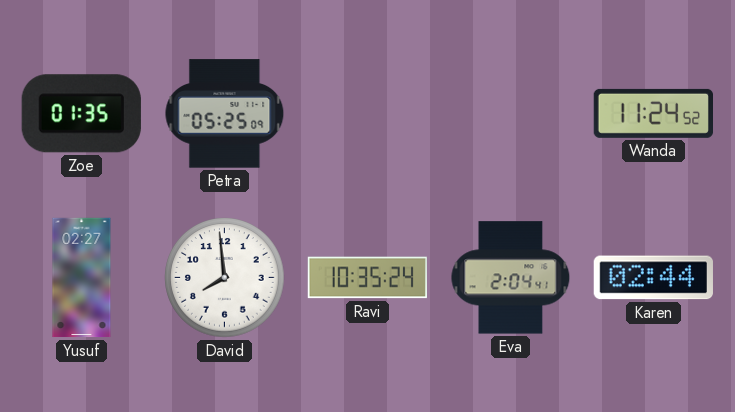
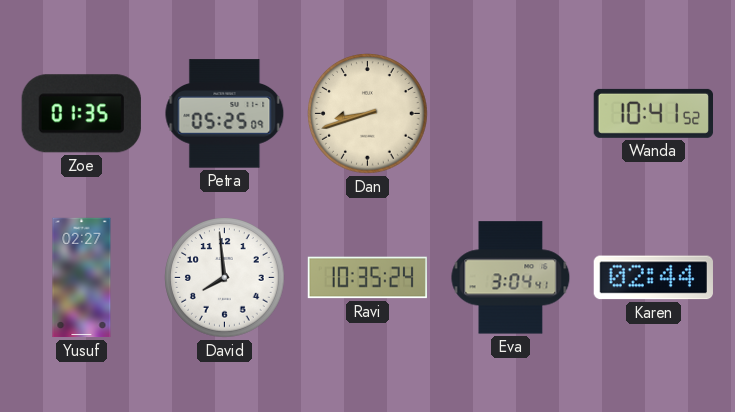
Dan: none -> 8:42 (368, 114)
Wanda: 11:24 -> 10:41 (653, 113)
Eva: 2:04 -> 3:04 (511, 278)
